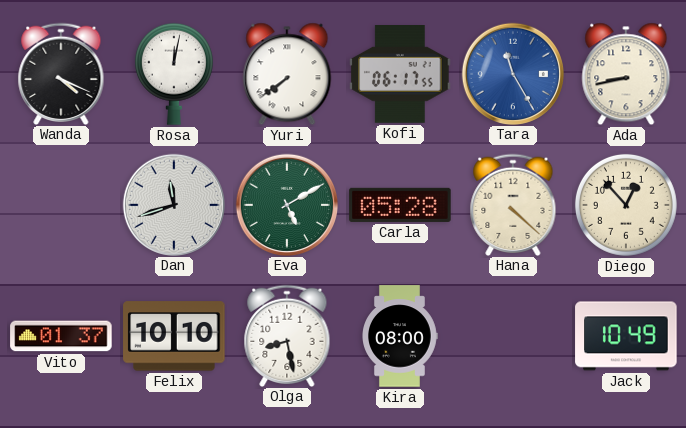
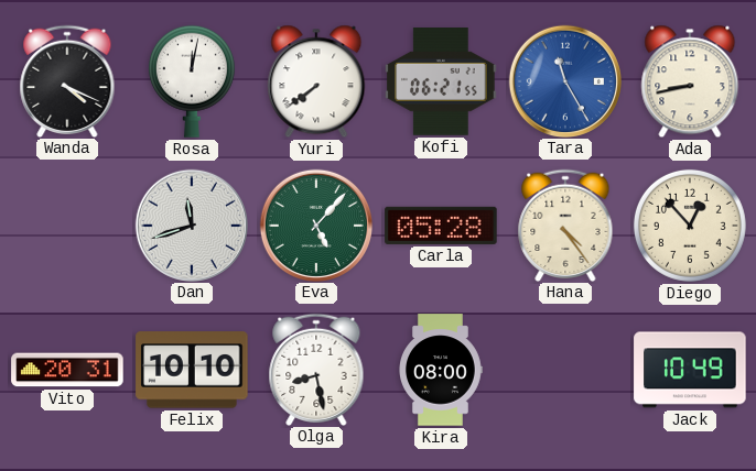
Kofi: 06:17 -> 06:21 (441, 83)
Eva: 5:10 -> 5:07 (315, 224)
Hana: 4:22 -> 4:24 (565, 224)
Vito: 01:37 -> 20:31 (67, 370)
